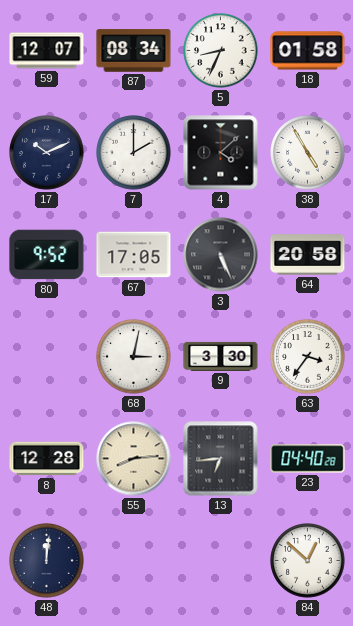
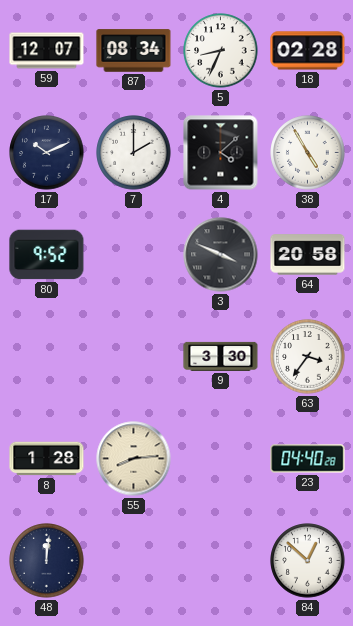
18: 01:58 -> 02:28 (308, 51)
67: 17:05 -> none (134, 255)
3: 5:26 -> 3:49 (221, 255)
68: 3:02 -> none (134, 357)
8: 12:28 -> 1:28 (47, 459)
13: 6:44 -> none (221, 459)
